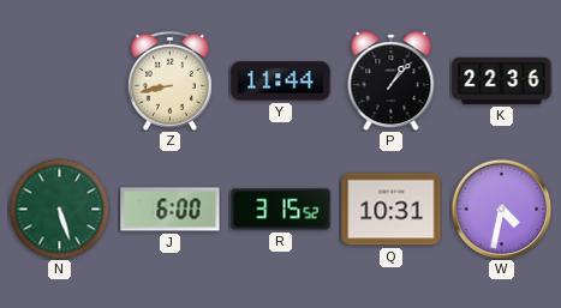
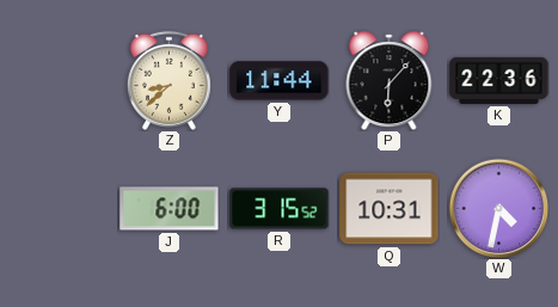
Z: 8:43 -> 8:38 (168, 80)
P: 1:07 -> 6:07 (390, 81)
N: 5:27 -> none (59, 209)
